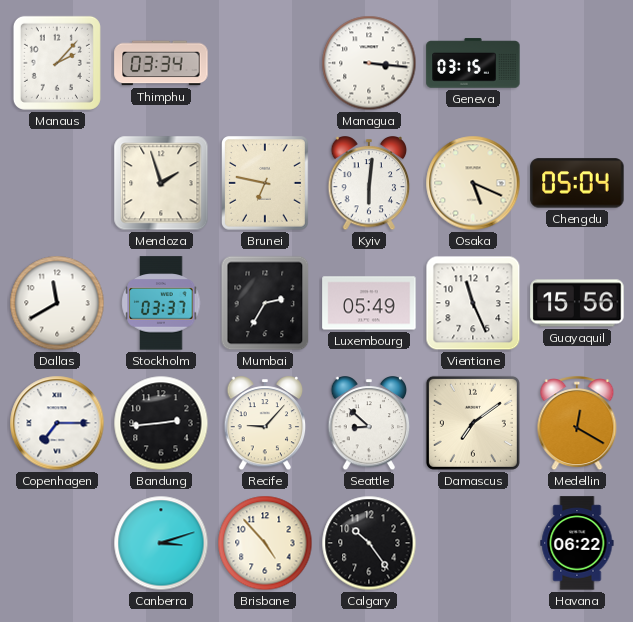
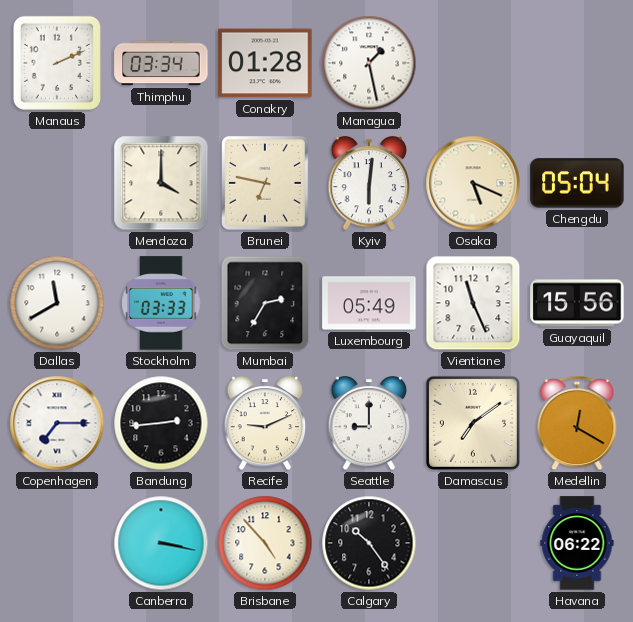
Manaus: 2:07 -> 2:11 (57, 63)
Conakry: none -> 01:28 (265, 63)
Managua: 3:16 -> 1:28 (369, 63)
Geneva: 03:15 -> none (473, 63)
Mendoza: 1:57 -> 4:00 (161, 183)
Stockholm: 03:37 -> 03:33 (161, 303)
Recife: 9:07 -> 9:11 (265, 424)
Seattle: 8:52 -> 9:00 (369, 424)
Canberra: 3:12 -> 3:17 (161, 543)
